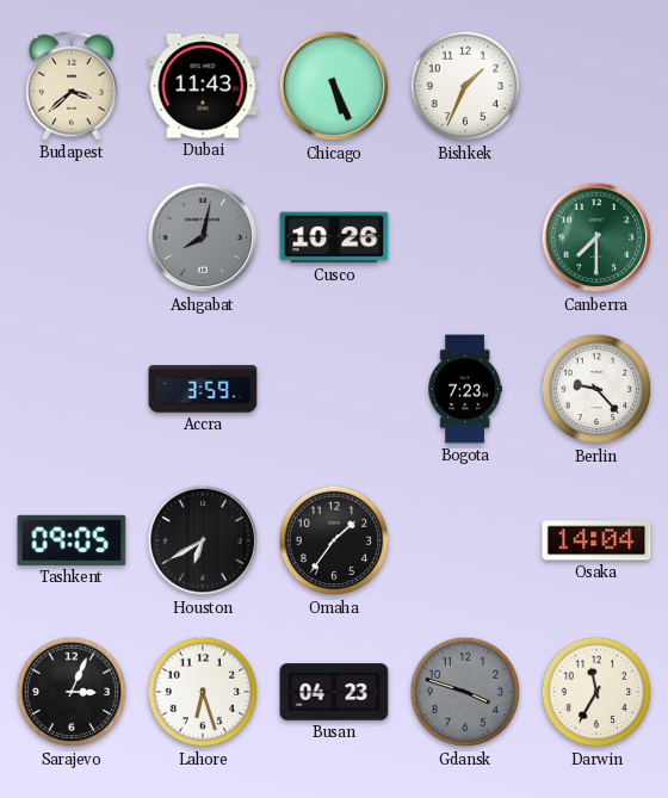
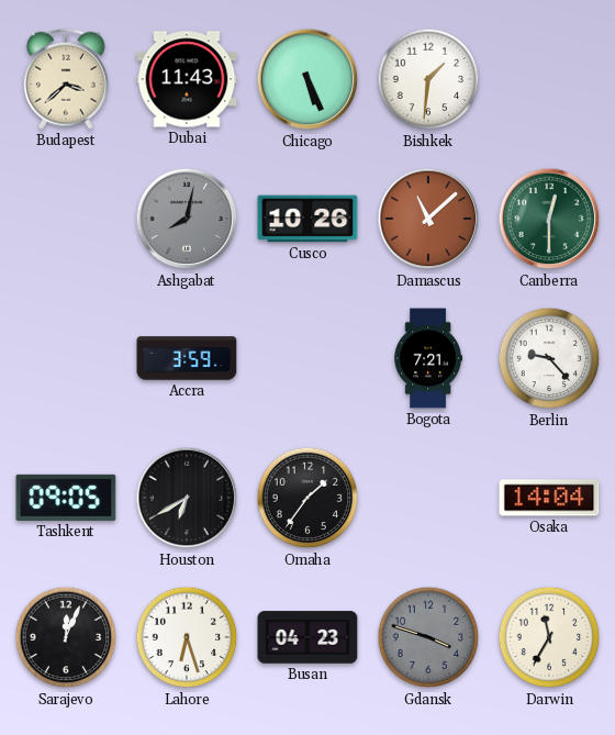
Bishkek: 1:34 -> 1:31 (428, 79)
Damascus: none -> 11:08 (428, 219)
Canberra: 7:30 -> 12:30 (549, 219)
Bogota: 7:23 -> 7:21 (427, 358)
Sarajevo: 3:04 -> 12:04 (66, 637)
